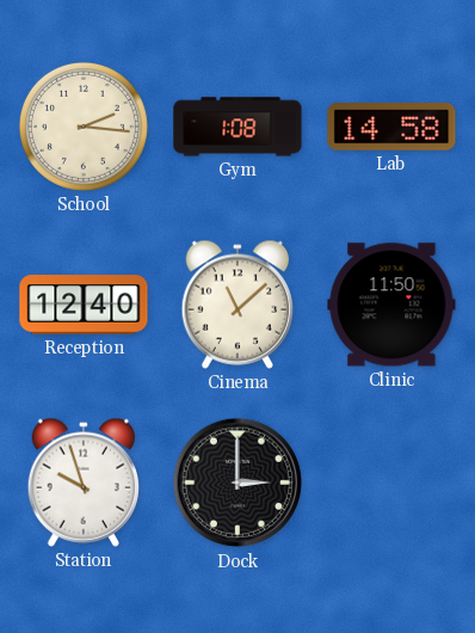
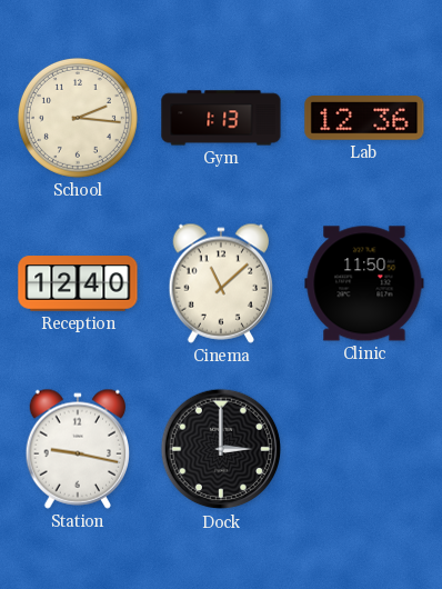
Gym: 1:08 -> 1:13 (221, 118)
Lab: 14:58 -> 12:36 (364, 118)
Station: 9:57 -> 9:17 (77, 449)
